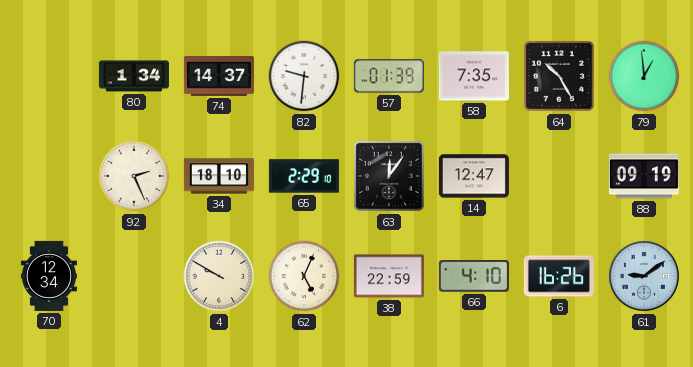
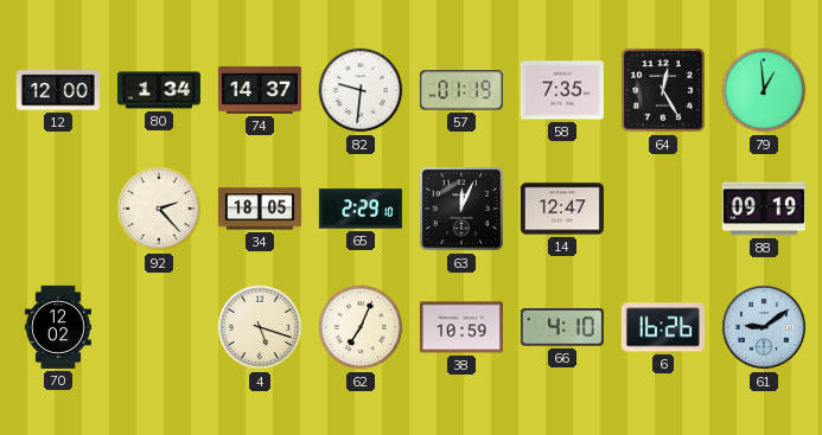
12: none -> 12:00 (58, 90)
57: 01:39 -> 01:19 (461, 90)
64: 10:25 -> 12:25 (663, 90)
92: 2:26 -> 2:23 (159, 209)
34: 18:10 -> 18:05 (260, 209)
63: 12:06 -> 12:04 (461, 209)
70: 12:34 -> 12:02 (58, 327)
4: 9:50 -> 5:18 (260, 327)
62: 5:04 -> 7:04 (361, 327)
38: 22:59 -> 10:59 (461, 327)
